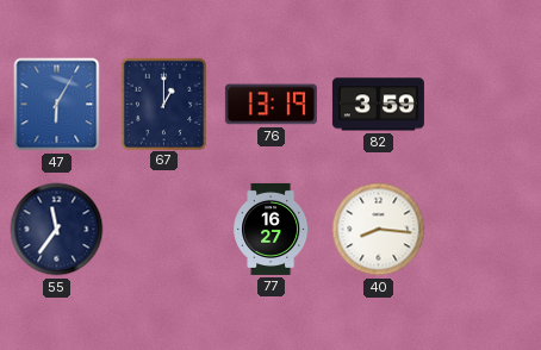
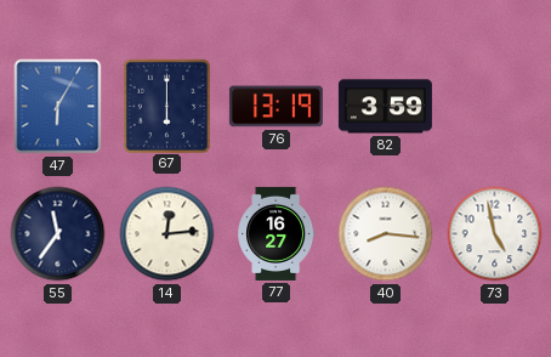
67: 1:00 -> 6:00 (166, 106)
14: none -> 12:14 (167, 234)
73: none -> 4:58 (495, 234)
